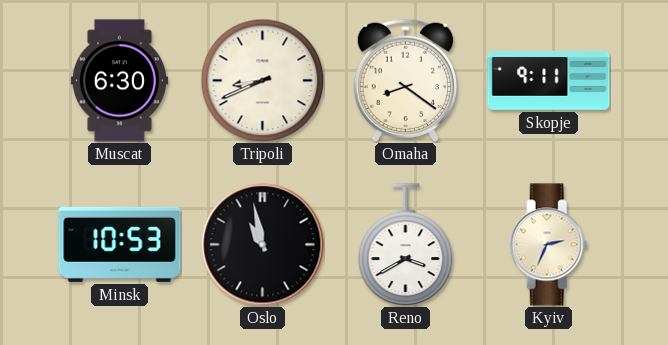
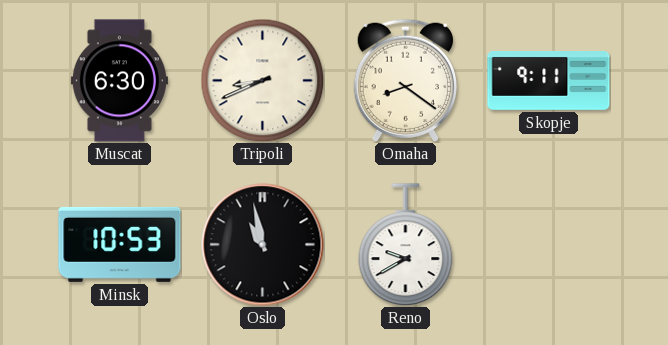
Reno: 3:40 -> 9:40 (406, 244)
Kyiv: 2:34 -> none (549, 245)
